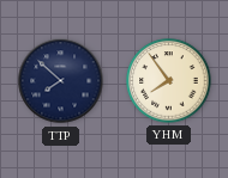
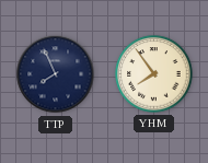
TTP: 7:52 -> 7:56 (56, 74)
